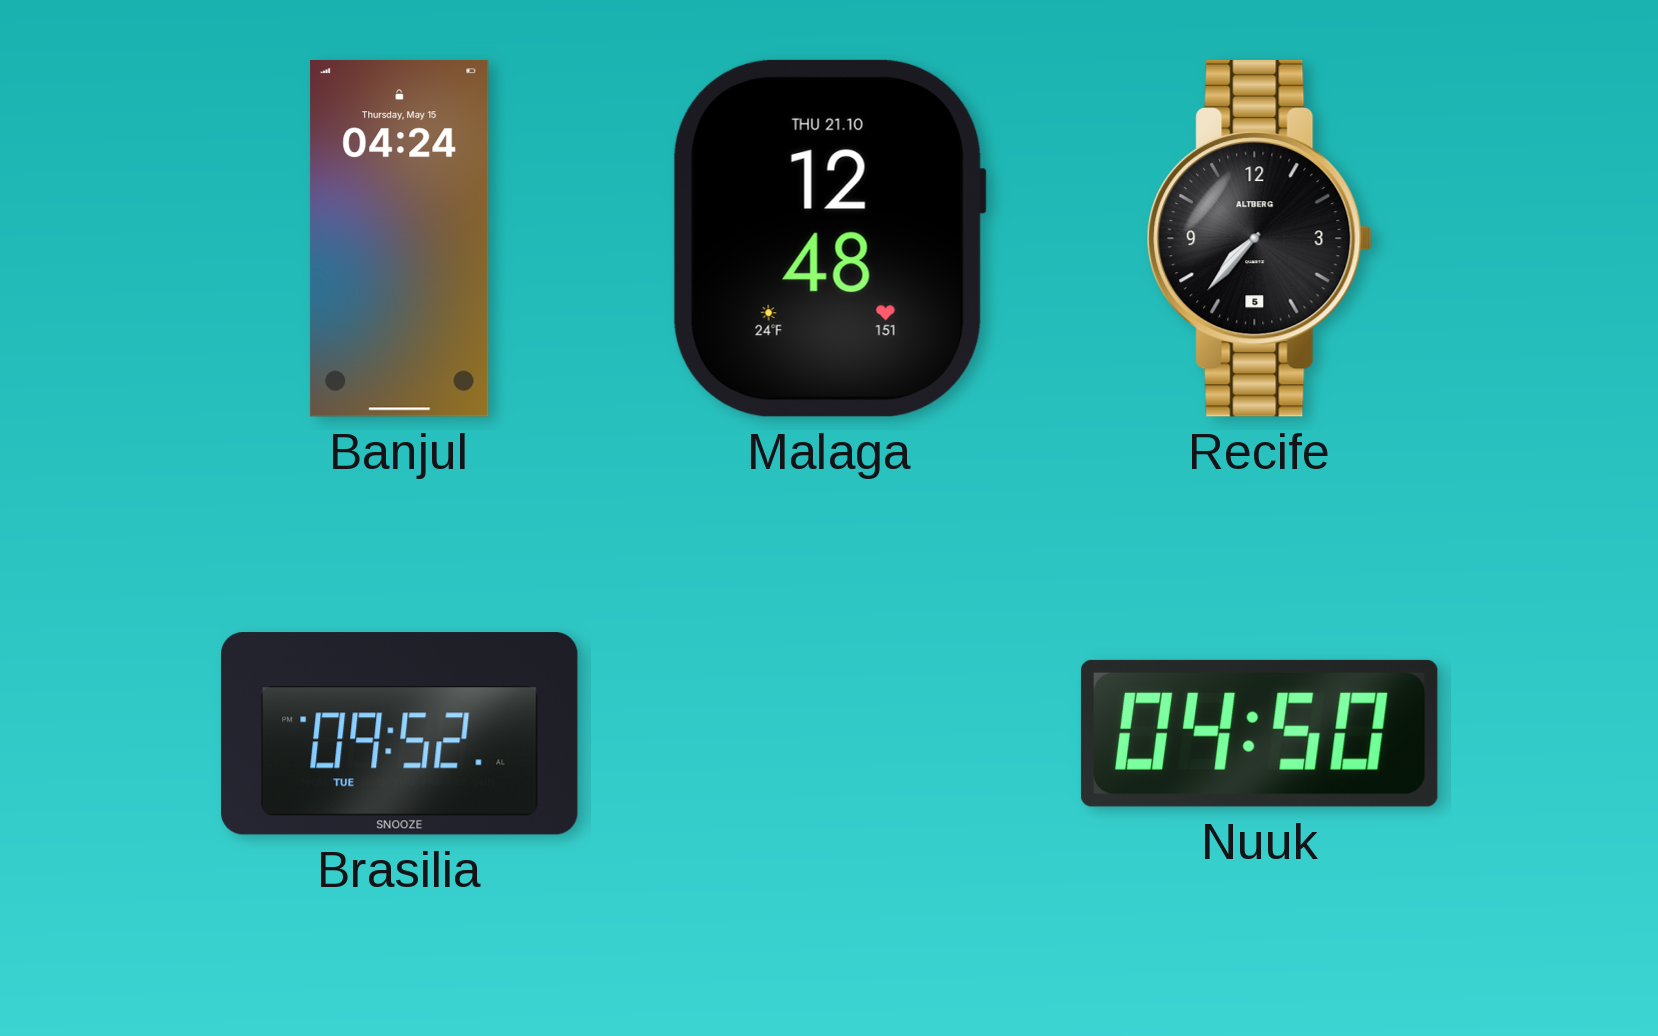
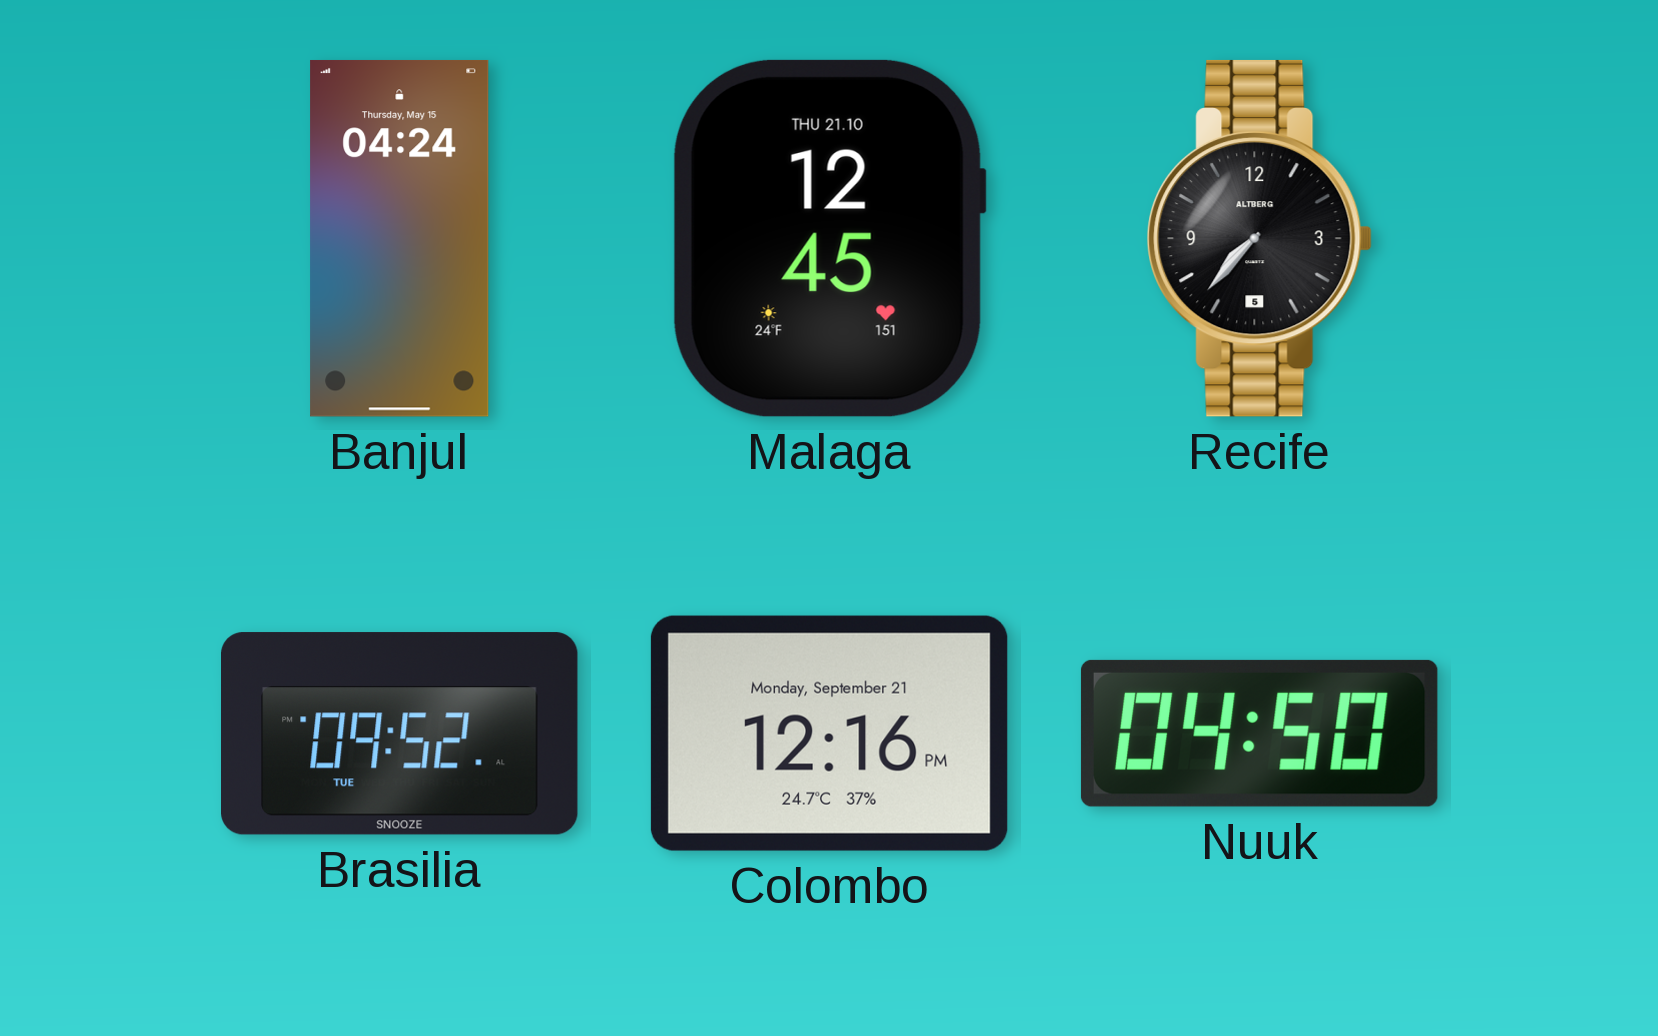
Malaga: 12:48 -> 12:45 (829, 238)
Colombo: none -> 12:16 (829, 733)
